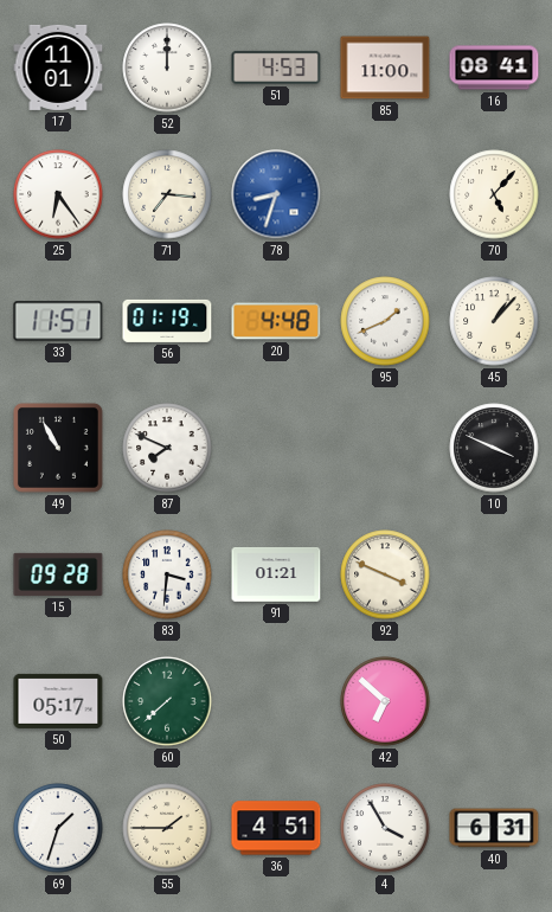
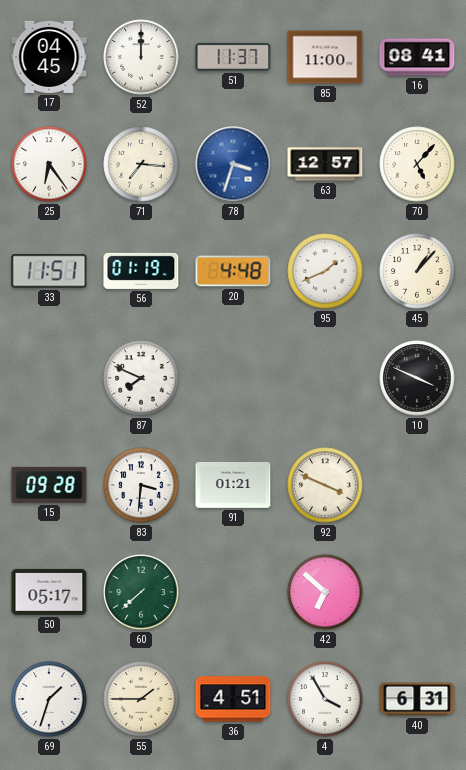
17: 11:01 -> 04:45 (49, 57)
51: 4:53 -> 11:37 (233, 57)
78: 8:33 -> 3:33 (233, 164)
63: none -> 12:57 (325, 164)
49: 10:55 -> none (58, 448)
